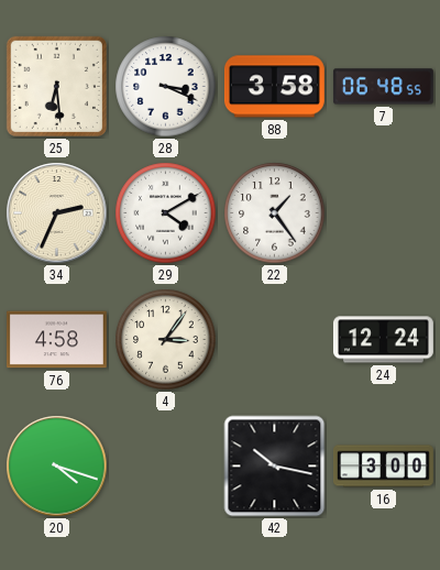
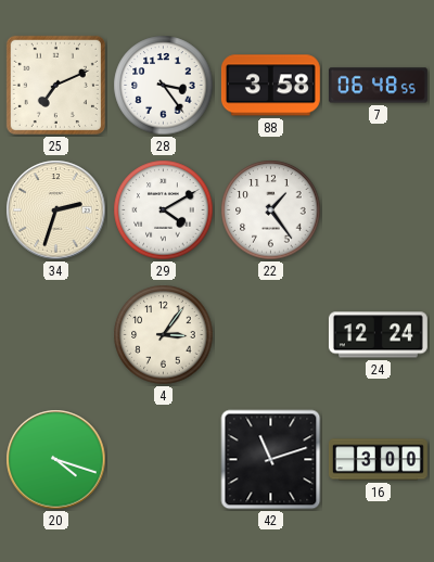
25: 6:29 -> 7:11 (55, 85)
28: 3:19 -> 3:24 (164, 86)
34: 2:34 -> 2:33 (56, 210)
76: 4:58 -> none (56, 340)
42: 10:17 -> 11:12 (271, 460)
